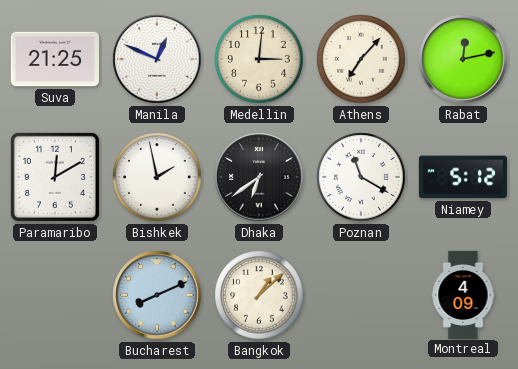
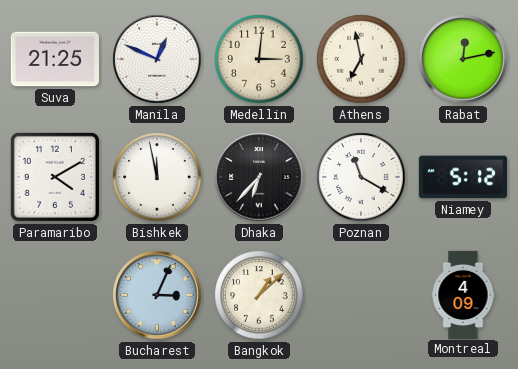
Athens: 7:07 -> 6:58 (361, 59)
Paramaribo: 12:10 -> 4:10 (55, 177)
Bishkek: 1:58 -> 11:58 (157, 177)
Dhaka: 6:39 -> 6:37 (259, 177)
Bucharest: 8:11 -> 3:04 (157, 295)
